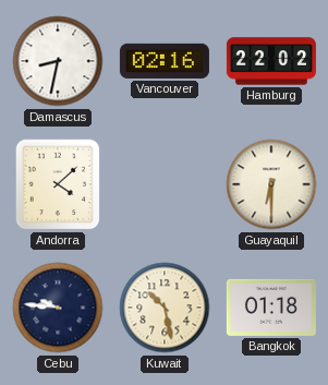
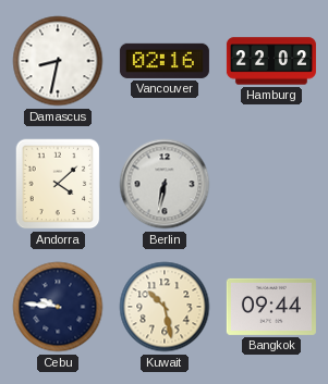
Berlin: none -> 6:32 (165, 184)
Guayaquil: 6:30 -> none (271, 184)
Bangkok: 01:18 -> 09:44 (271, 307)
